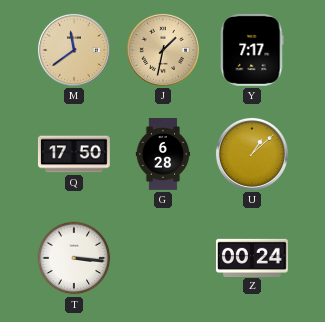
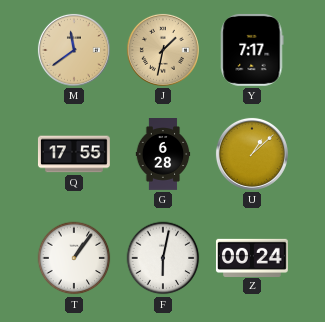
Q: 17:50 -> 17:55 (74, 154)
T: 3:16 -> 1:06 (74, 258)
F: none -> 6:02 (163, 258)
